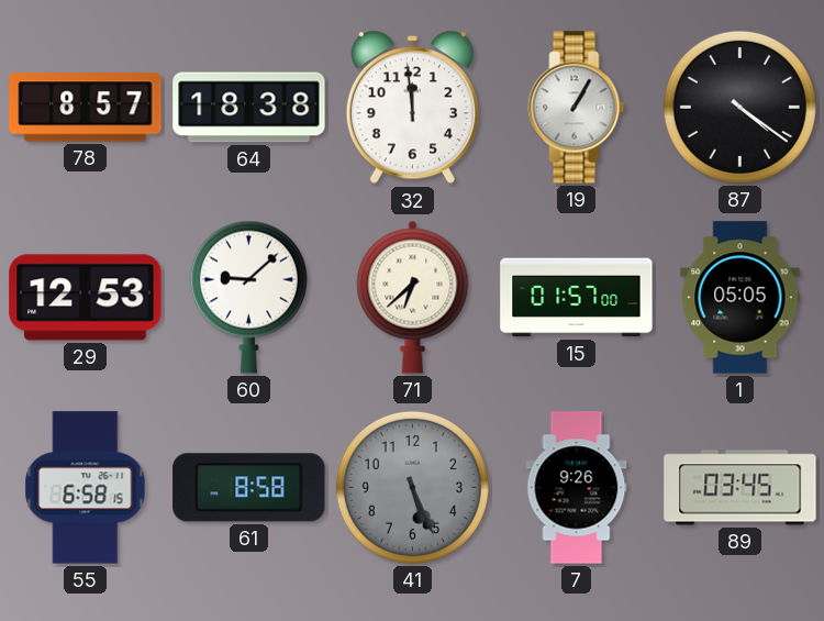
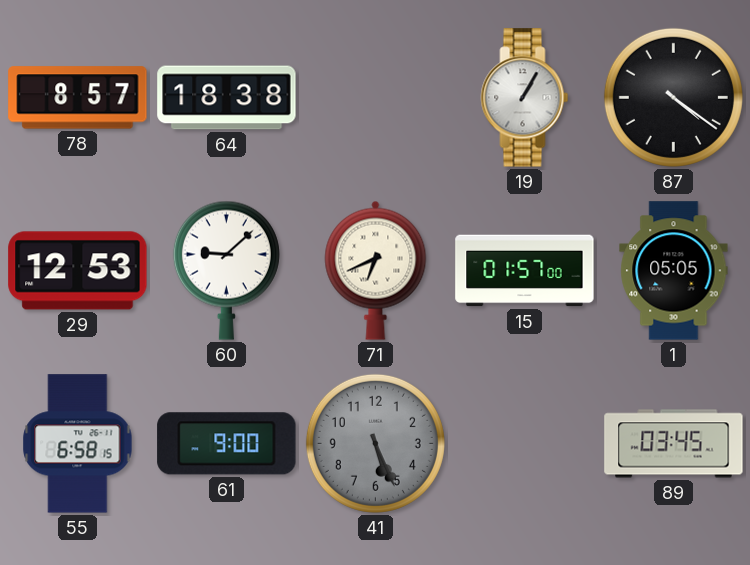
32: 11:59 -> none (412, 108)
71: 6:38 -> 6:41 (376, 270)
61: 8:58 -> 9:00 (227, 444)
7: 9:26 -> none (577, 488)
